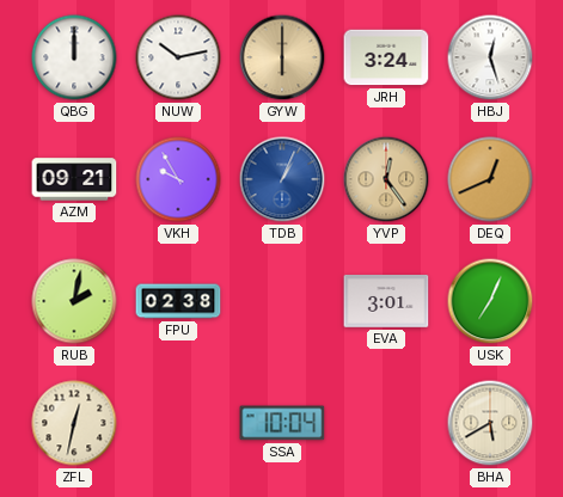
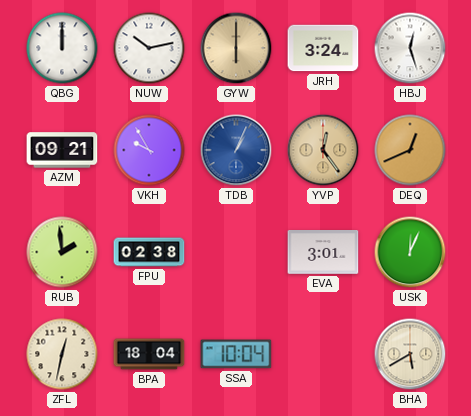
RUB: 2:02 -> 1:59 (62, 252)
USK: 7:04 -> 12:04 (410, 252)
BPA: none -> 18:04 (149, 354)
